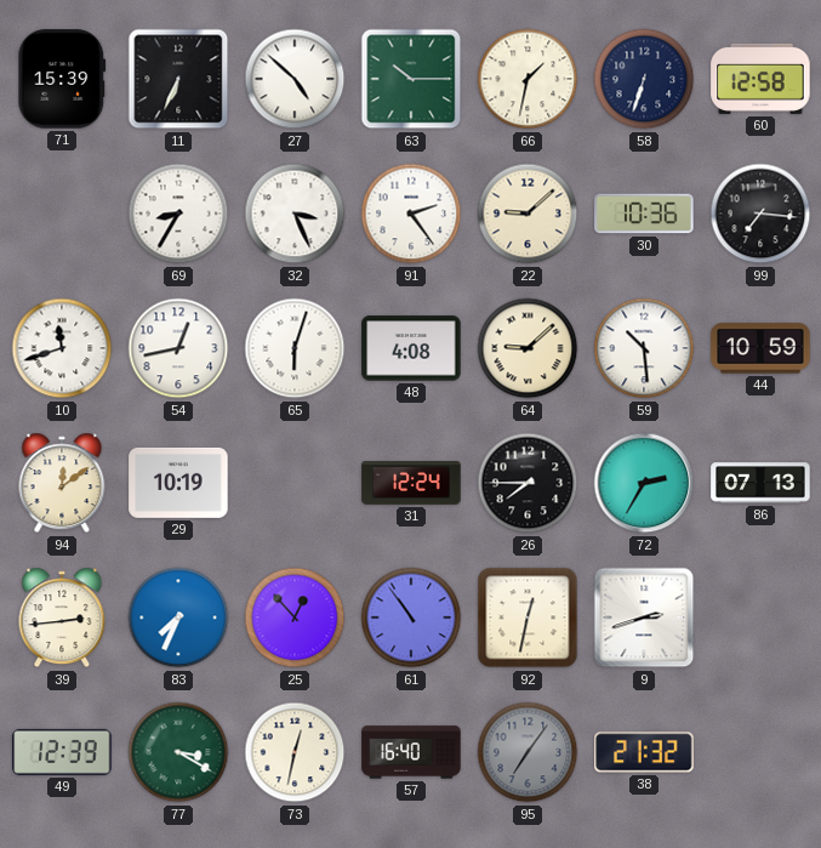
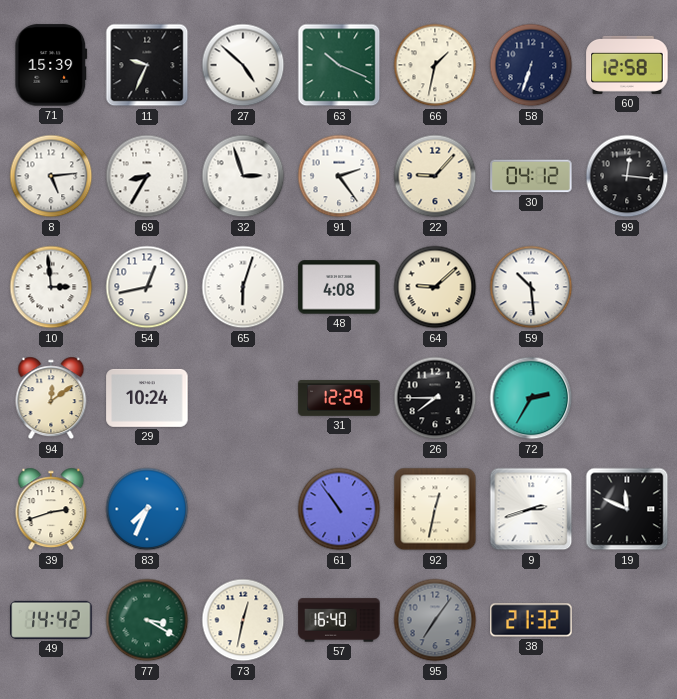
11: 6:34 -> 9:34 (147, 65)
63: 10:15 -> 10:19 (339, 65)
8: none -> 5:14 (51, 176)
32: 3:26 -> 2:57 (243, 176)
22: 9:08 -> 9:07 (435, 176)
30: 10:36 -> 04:12 (531, 176)
99: 7:16 -> 12:16 (627, 176)
10: 11:42 -> 2:59 (51, 287)
44: 10:59 -> none (760, 348)
29: 10:19 -> 10:24 (147, 398)
31: 12:24 -> 12:29 (339, 399)
86: 07:13 -> none (760, 483)
39: 2:44 -> 2:42 (51, 509)
25: 12:53 -> none (295, 617)
19: none -> 11:49 (627, 509)
49: 12:39 -> 14:42 (51, 620)
